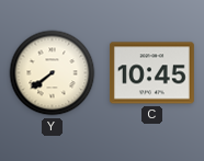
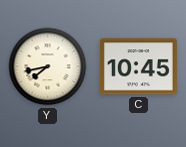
Y: 7:39 -> 7:43 (48, 67)
